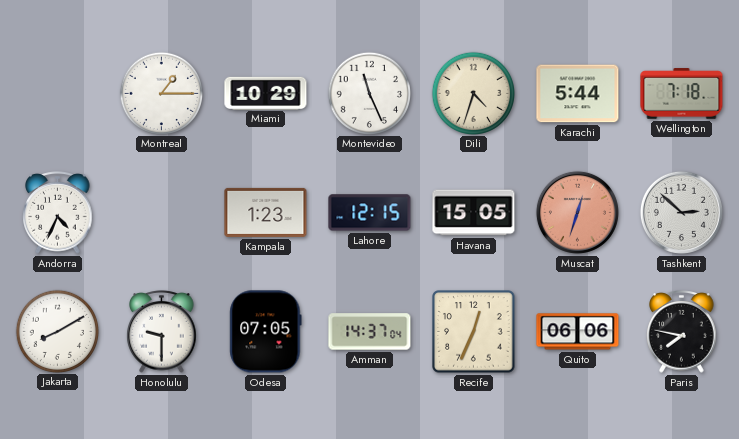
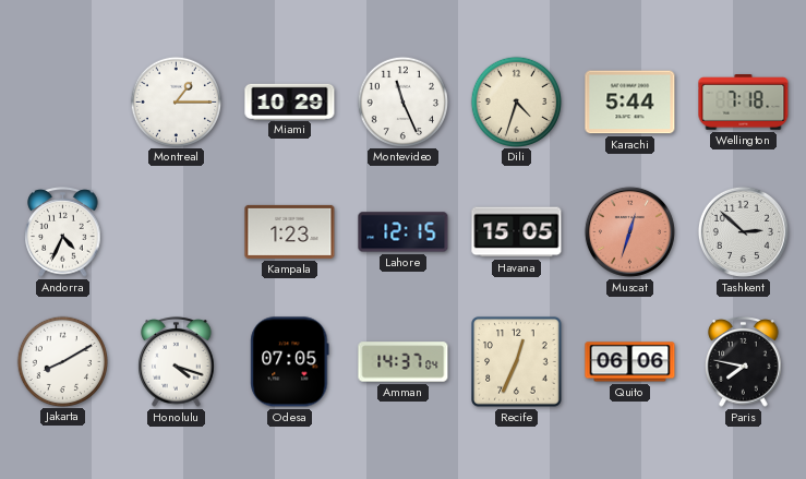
Honolulu: 9:30 -> 4:18 (177, 362)
